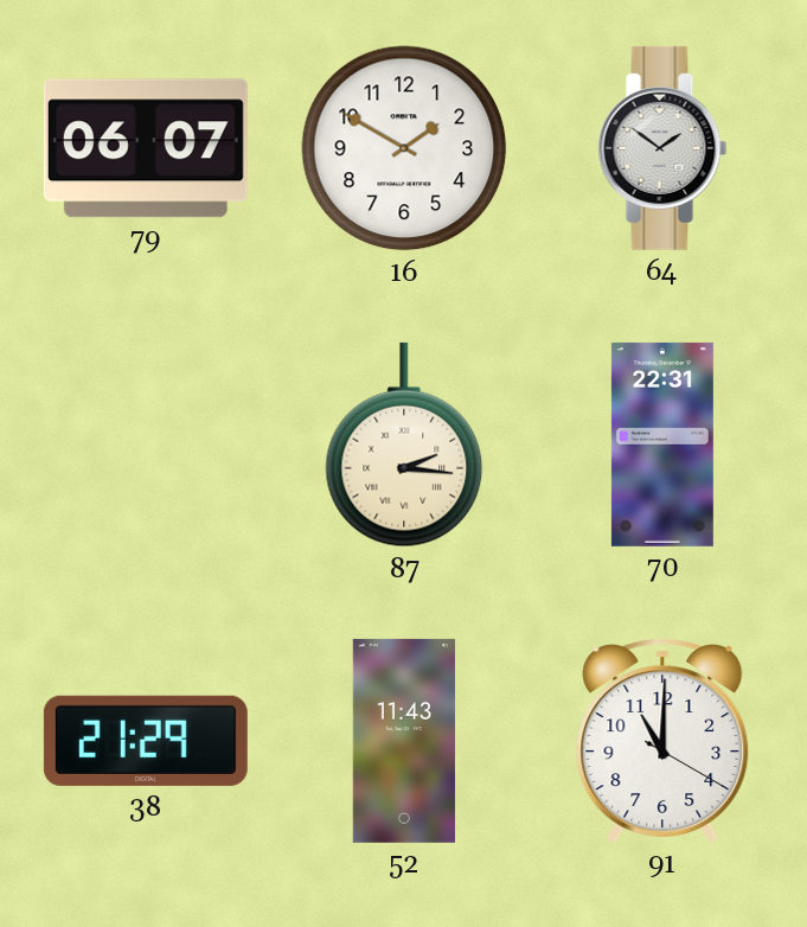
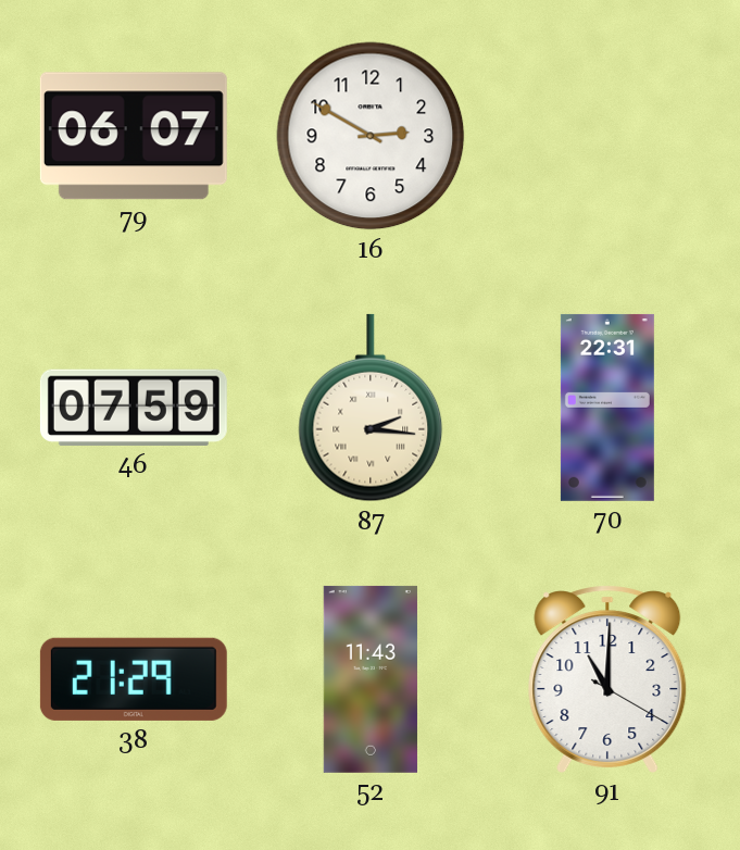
16: 1:50 -> 2:50 (371, 136)
64: 1:51 -> none (662, 148)
46: none -> 07:59 (134, 408)
